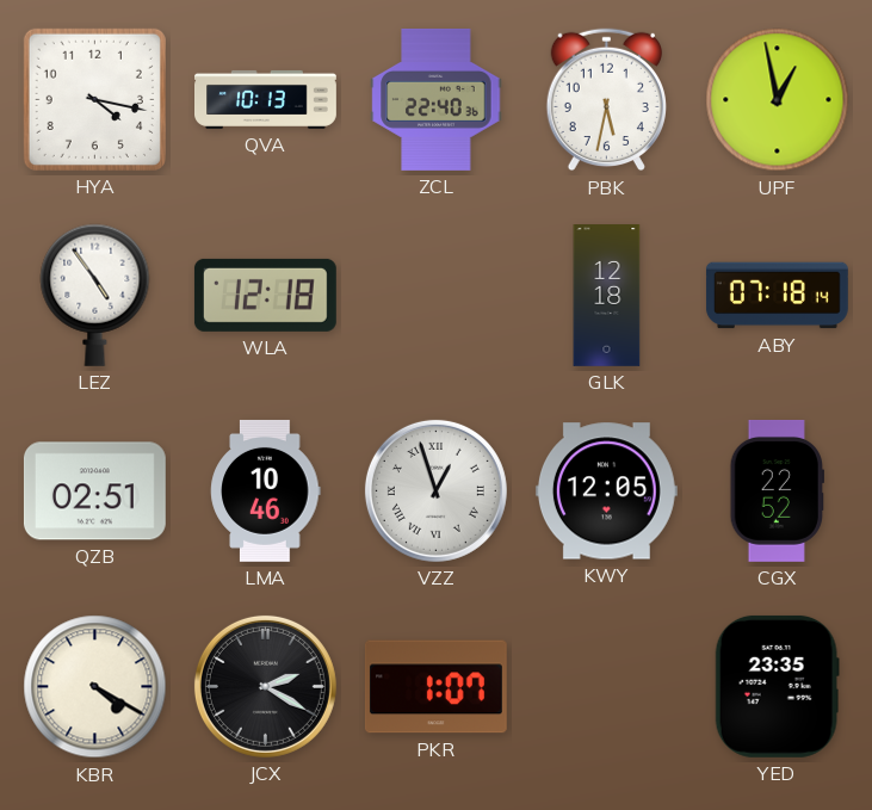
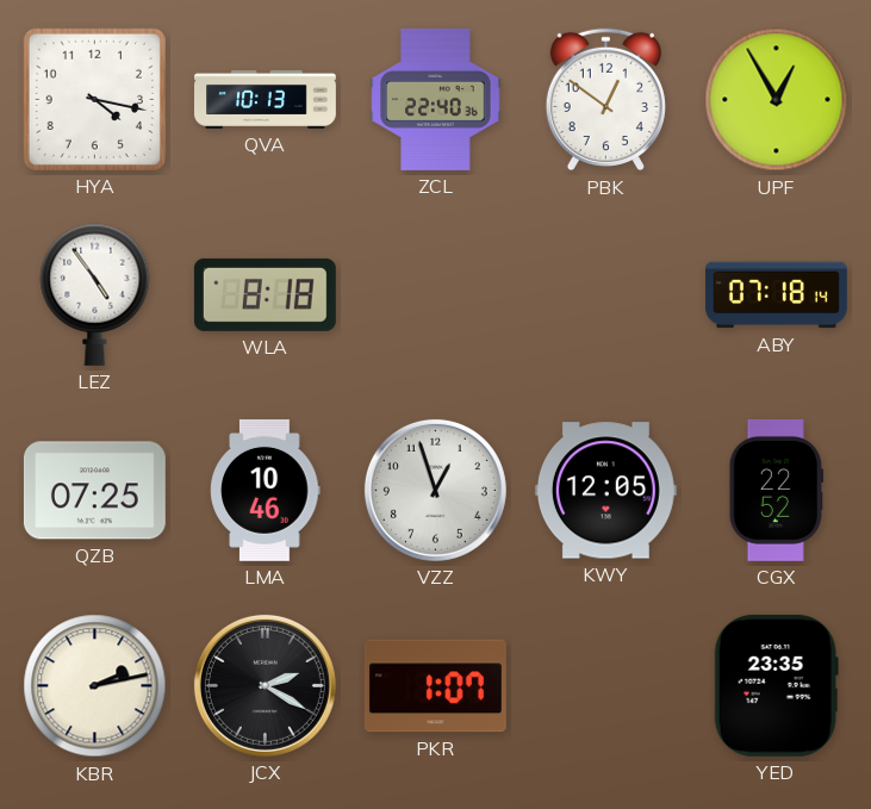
PBK: 5:32 -> 12:51 (605, 100)
UPF: 12:58 -> 12:55 (777, 100)
WLA: 12:18 -> 8:18 (265, 294)
GLK: 12:18 -> none (607, 296)
QZB: 02:51 -> 07:25 (94, 491)
VZZ numerals: Roman -> Arabic (435, 490)
KBR: 4:20 -> 2:13 (95, 686)
